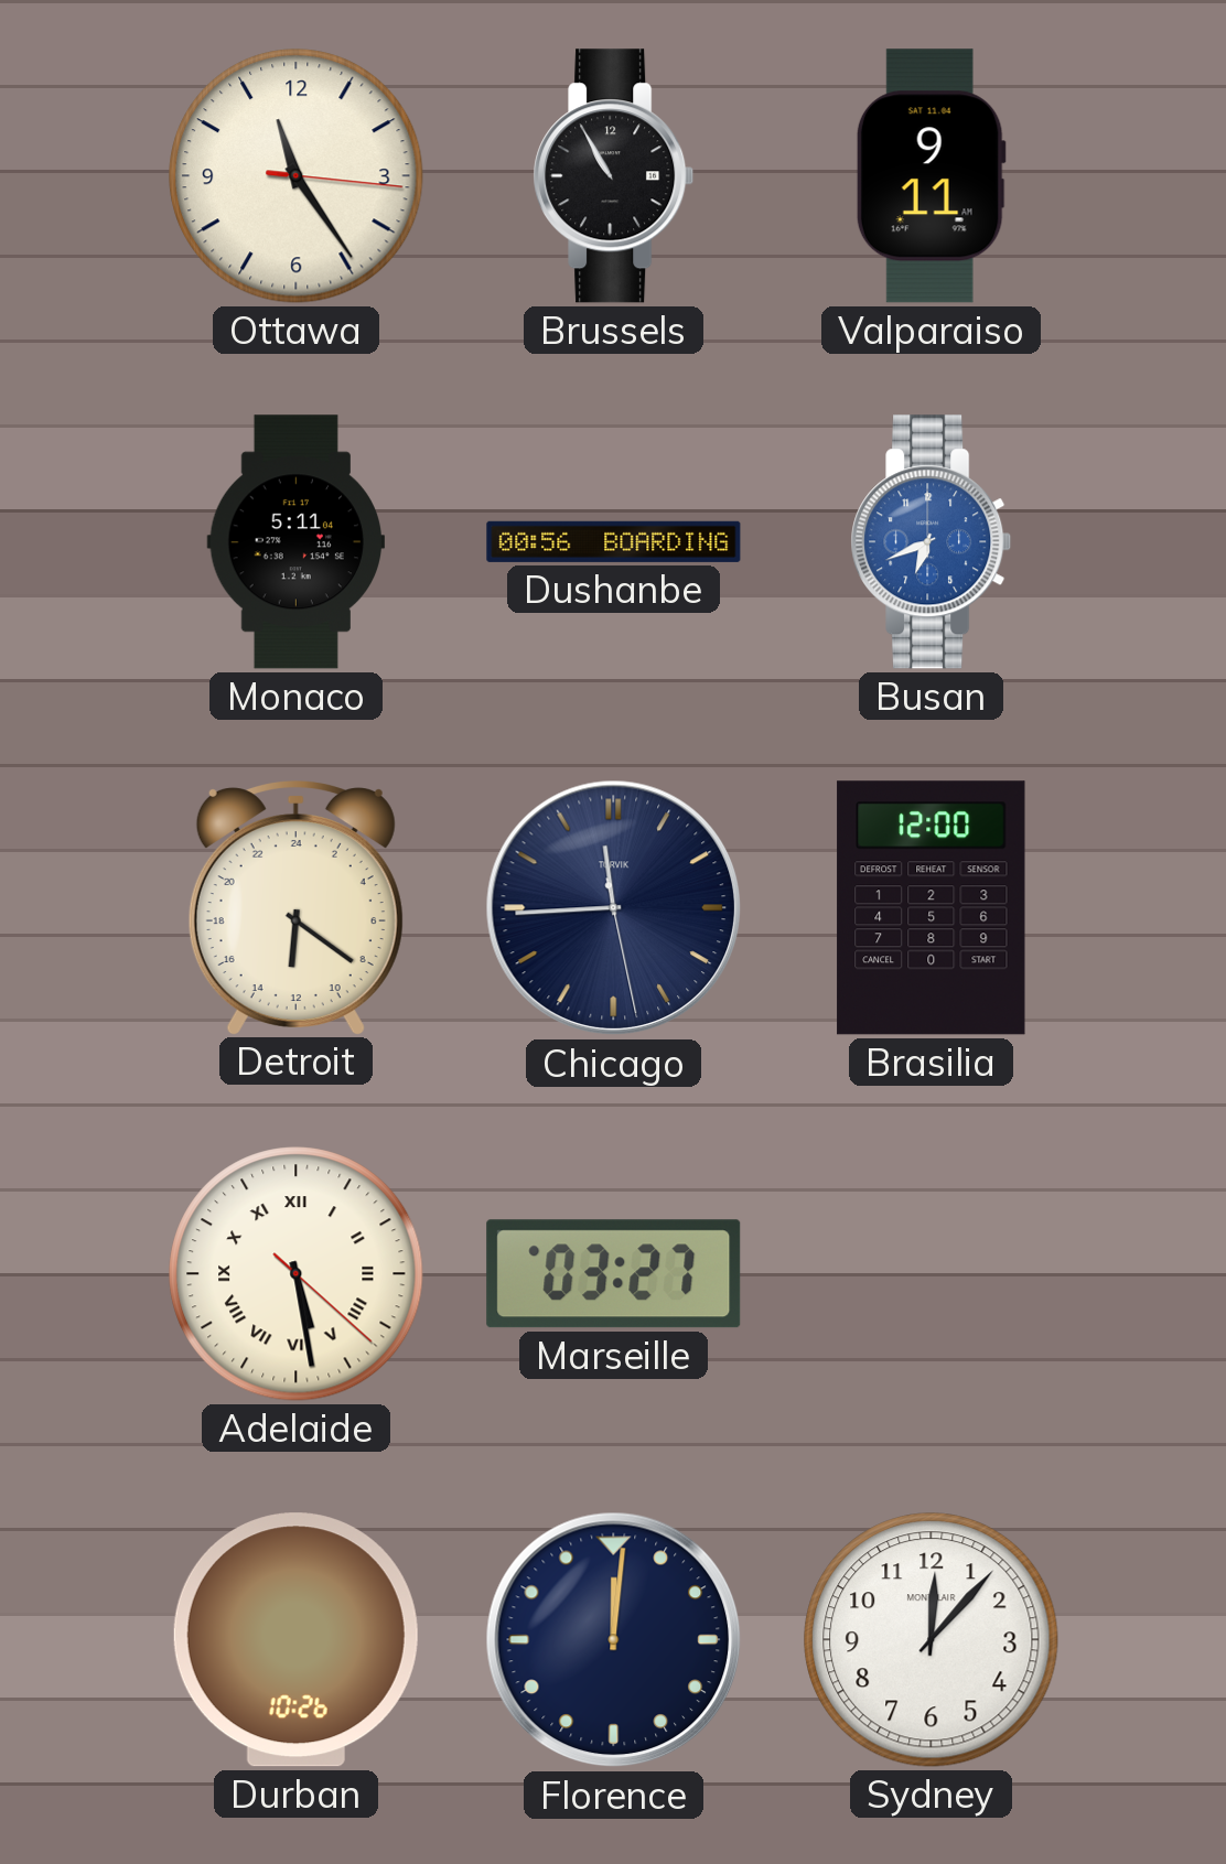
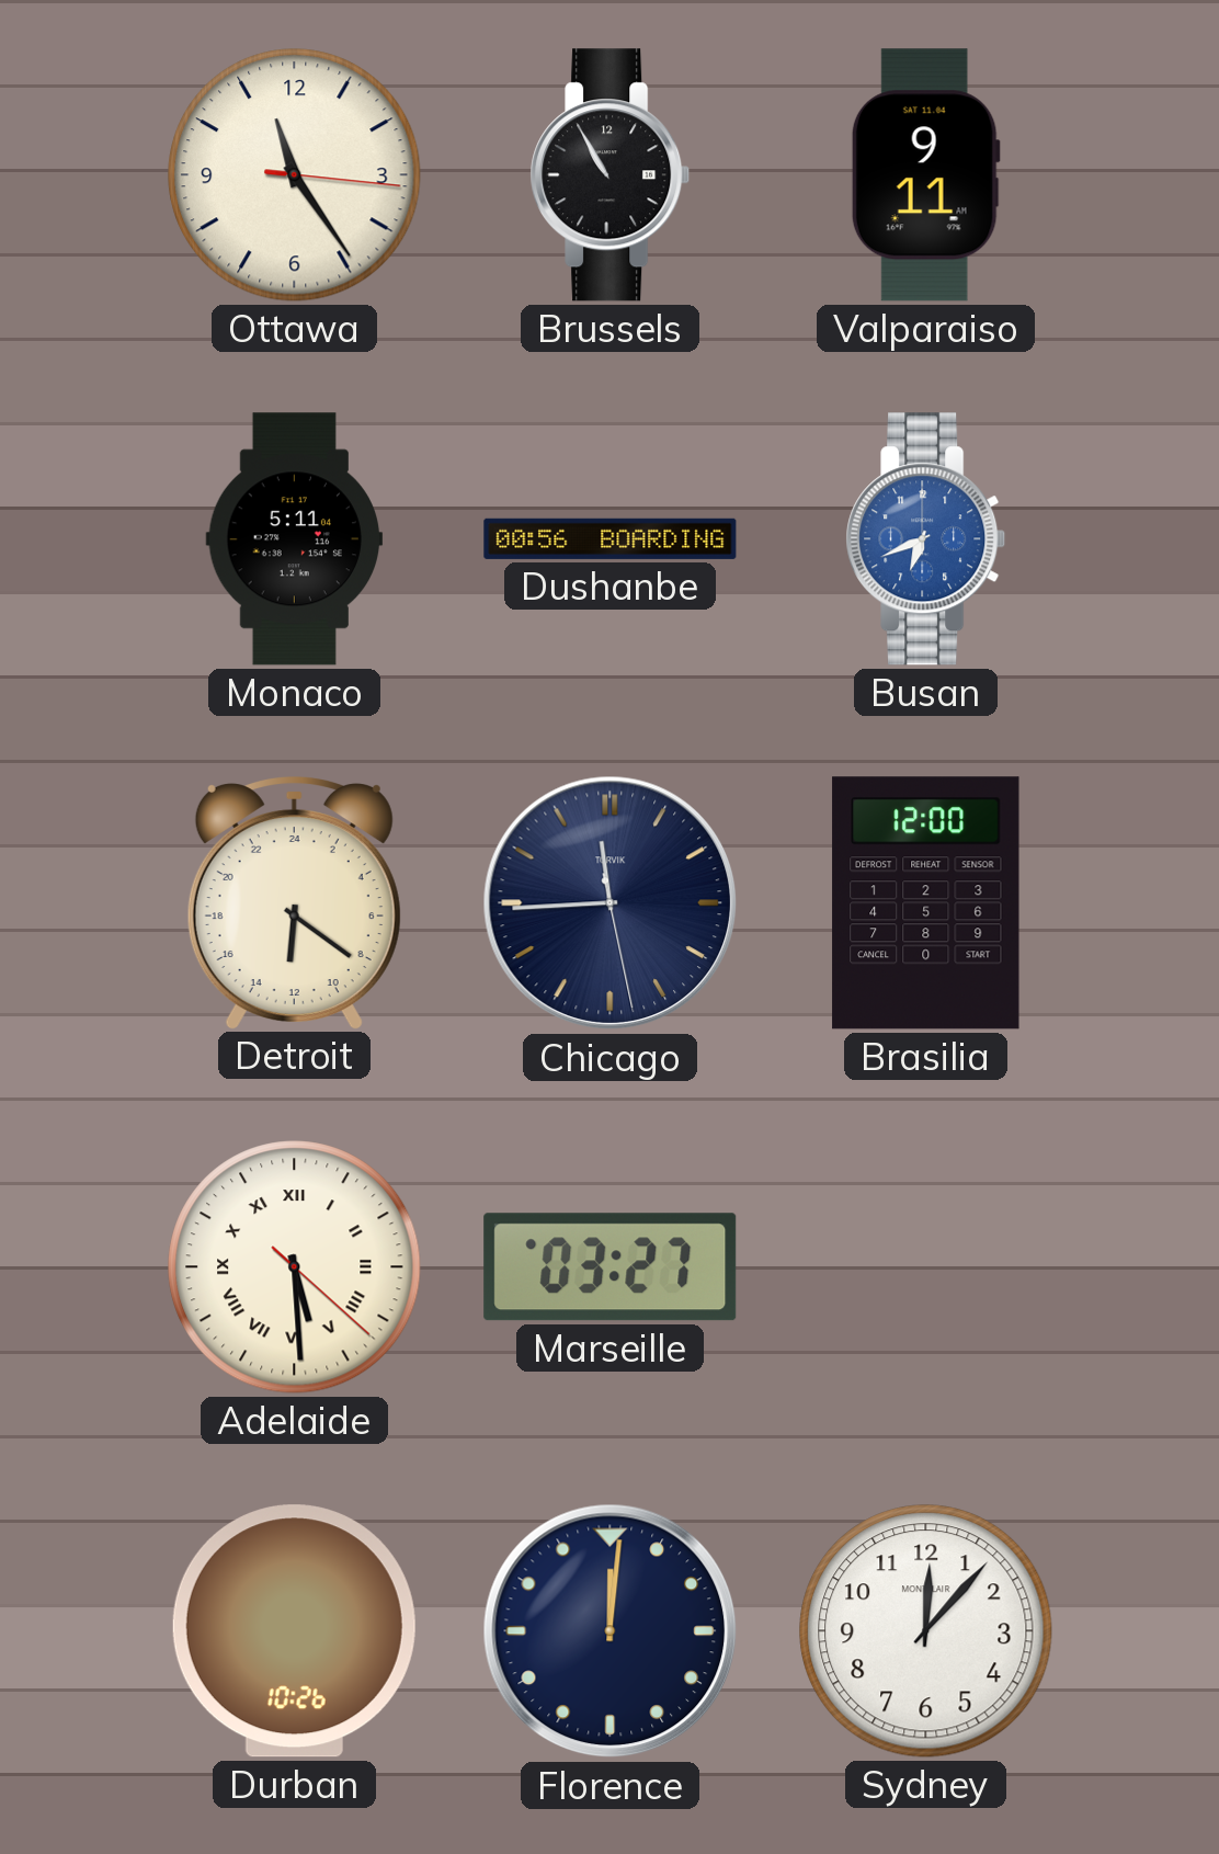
Adelaide: 5:28 -> 5:29 (295, 1267)
